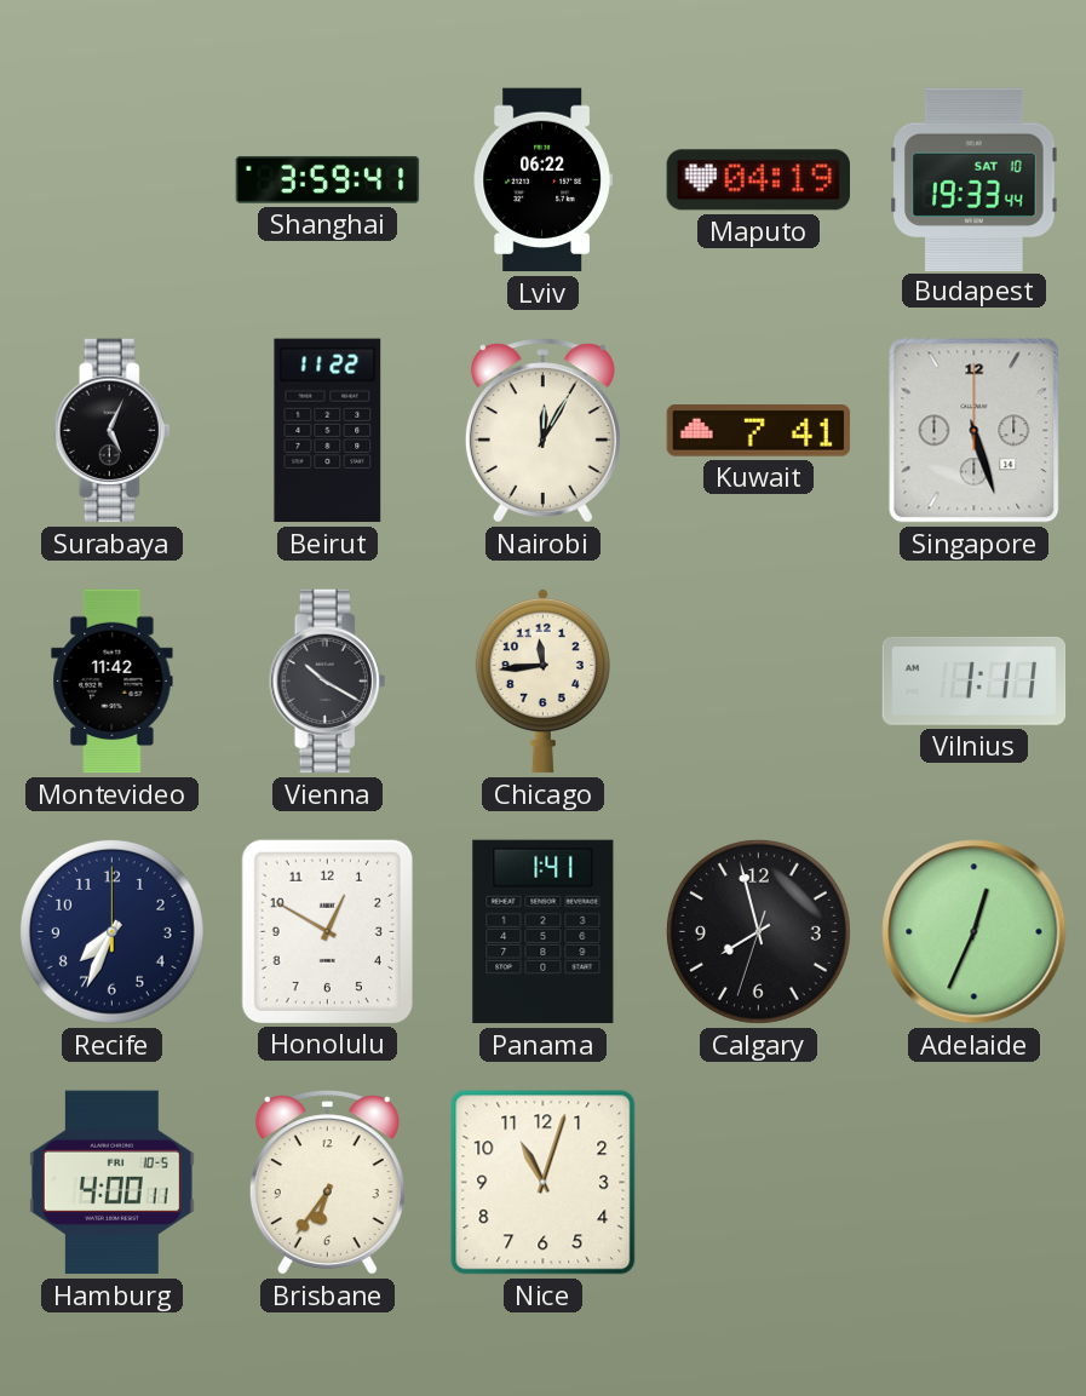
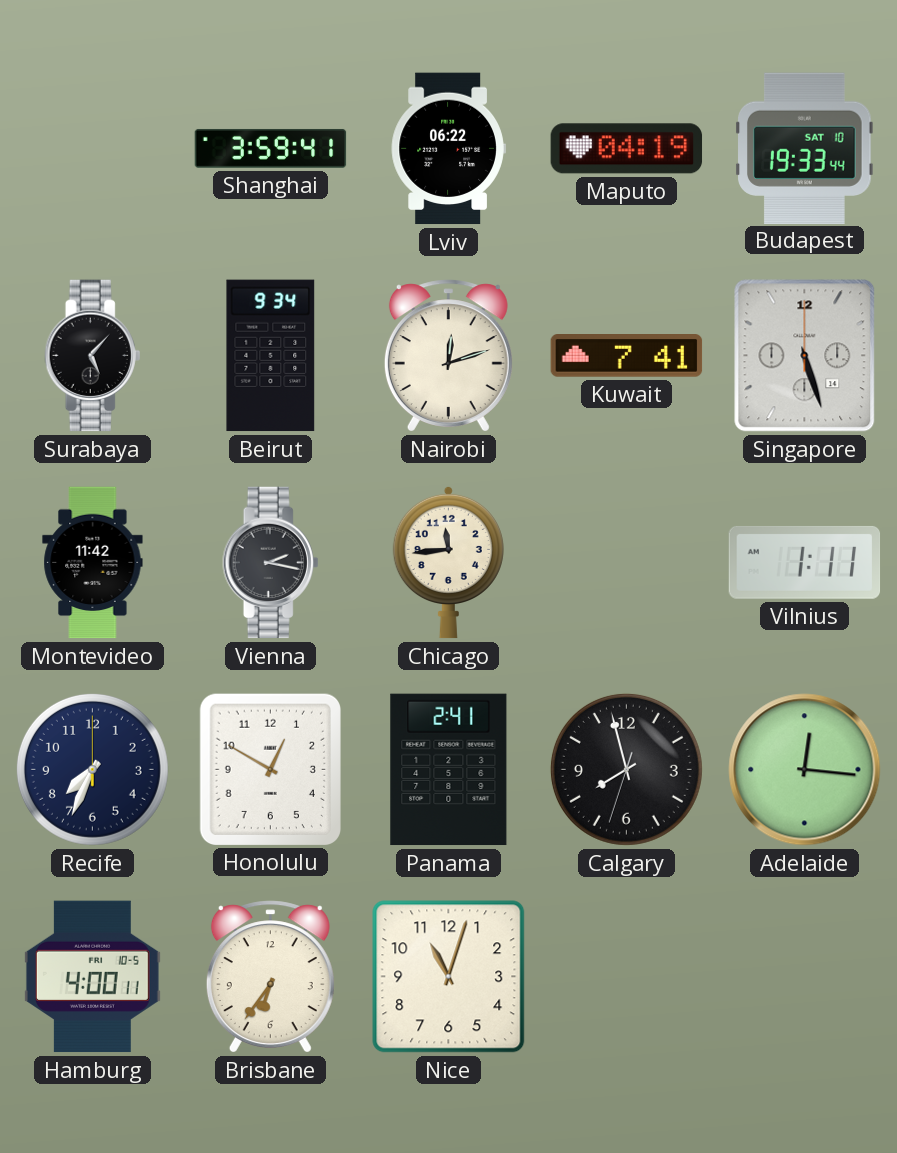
Surabaya: 5:04 -> 5:07 (93, 356)
Beirut: 11:22 -> 9:34 (271, 356)
Nairobi: 12:05 -> 12:12 (448, 356)
Vienna: 10:20 -> 2:17 (271, 563)
Panama: 1:41 -> 2:41 (449, 770)
Adelaide: 12:34 -> 12:16 (805, 770)
